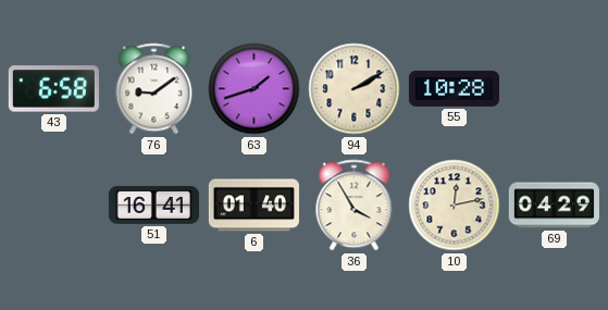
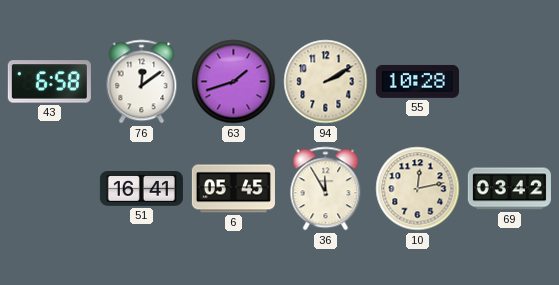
76: 9:09 -> 12:09 (142, 82)
6: 01:40 -> 05:45 (233, 189)
36: 3:55 -> 11:55 (326, 189)
69: 04:29 -> 03:42 (509, 189)
